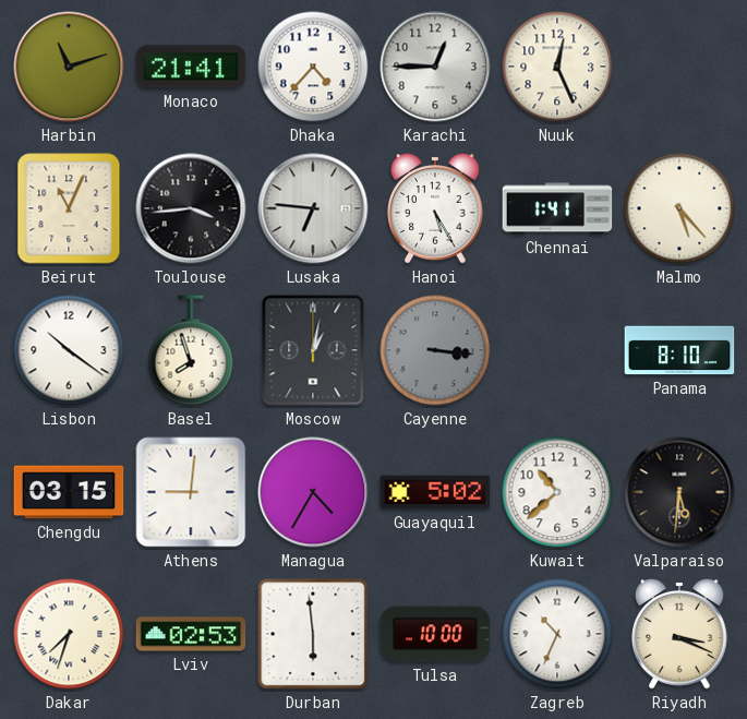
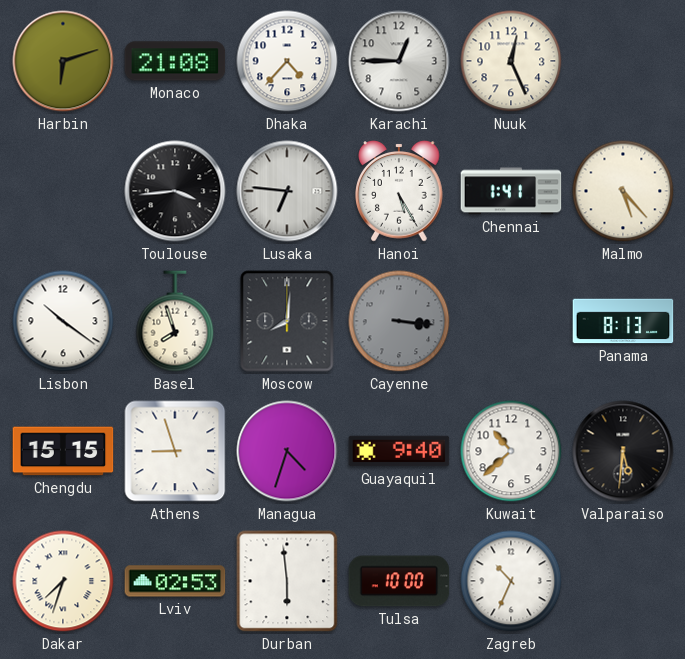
Harbin: 11:12 -> 6:12 (63, 61)
Monaco: 21:41 -> 21:08 (175, 61)
Beirut: 11:04 -> none (69, 208)
Moscow: 1:02 -> 8:01 (287, 321)
Panama: 8:10 -> 8:13 (623, 321)
Chengdu: 03:15 -> 15:15 (63, 451)
Athens: 9:01 -> 8:57 (175, 451)
Managua: 4:35 -> 4:33 (287, 451)
Guayaquil: 5:02 -> 9:40 (399, 451)
Riyadh: 3:19 -> none (679, 634)
